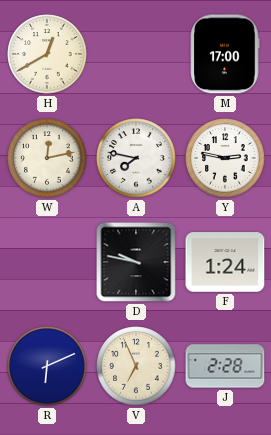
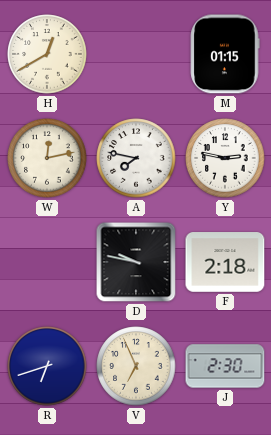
M: 17:00 -> 01:15 (225, 54)
F: 1:24 -> 2:18 (225, 262)
R: 6:11 -> 6:42 (47, 366)
J: 2:28 -> 2:30 (225, 366)
